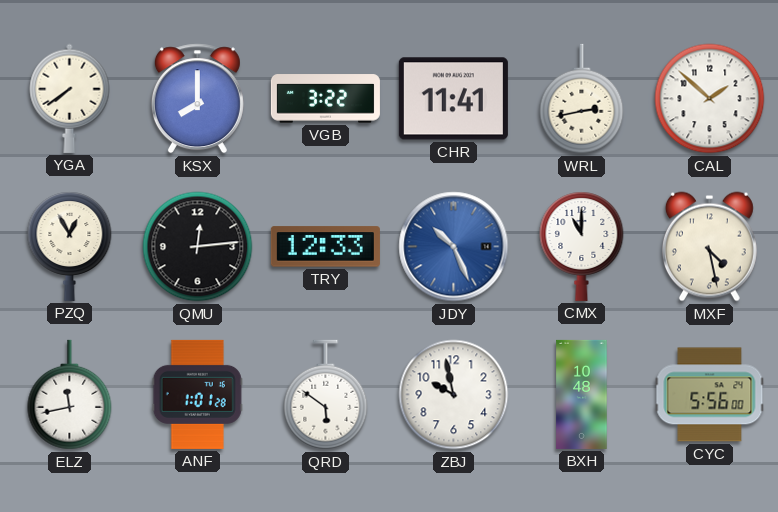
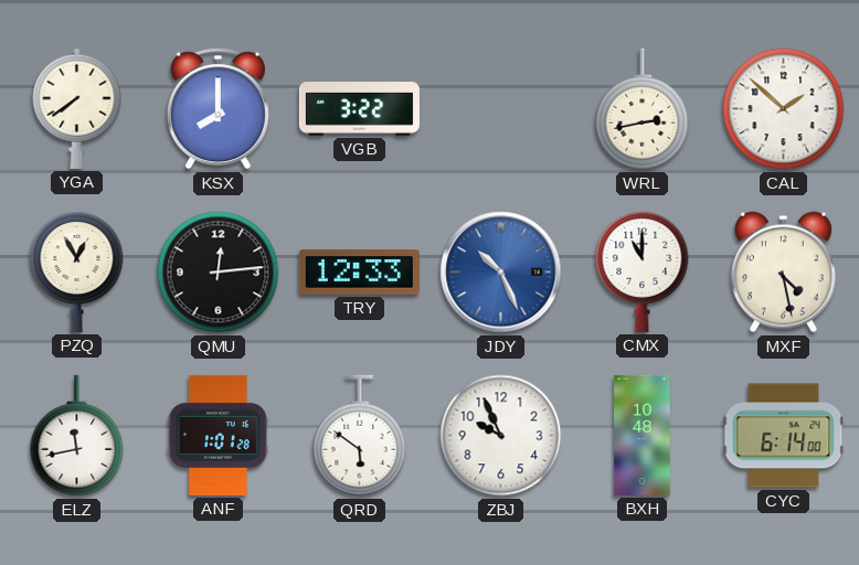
CHR: 11:41 -> none (453, 99)
ZBJ: 9:58 -> 9:56 (501, 436)
CYC: 5:56 -> 6:14 (784, 436)
